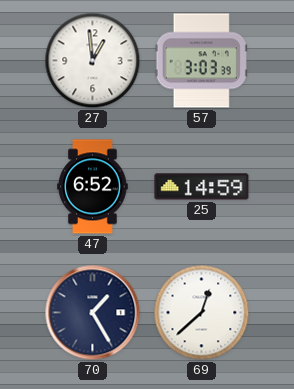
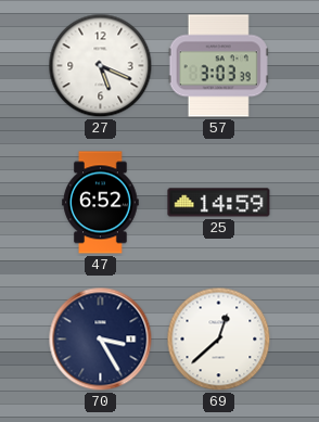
27: 12:59 -> 5:19 (101, 66)
70: 1:25 -> 3:25 (101, 340)
